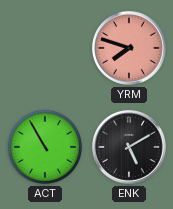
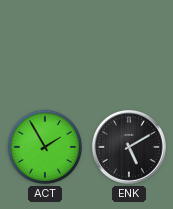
YRM: 7:48 -> none (129, 48)
ACT: 10:55 -> 1:55 (45, 147)
